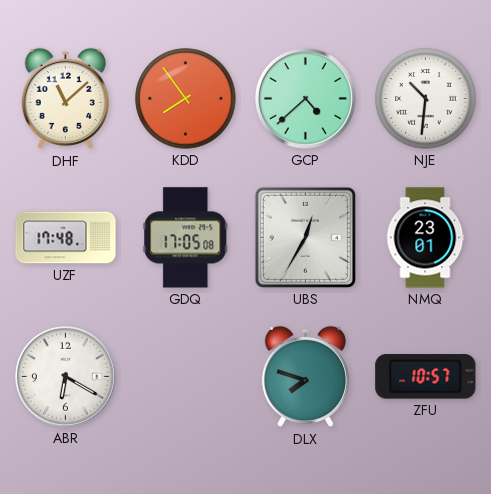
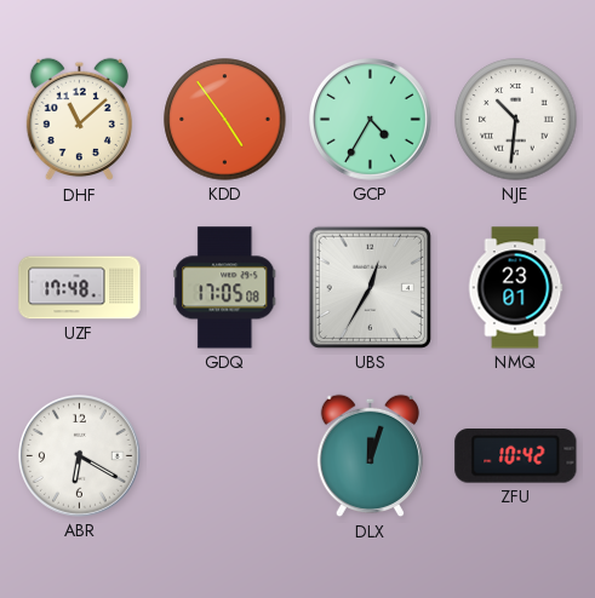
KDD: 7:54 -> 4:54 (225, 120)
GCP: 4:38 -> 4:35 (371, 120)
DLX: 7:48 -> 12:03 (370, 456)
ZFU: 10:57 -> 10:42 (516, 456)
